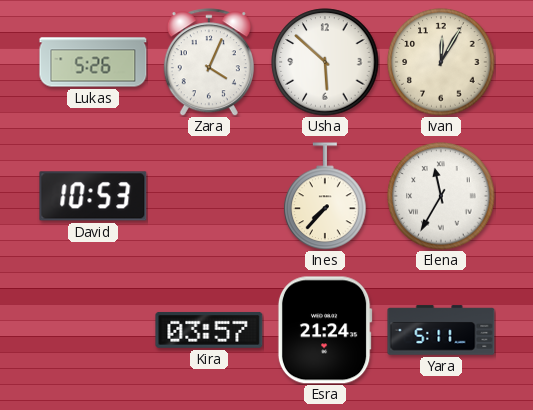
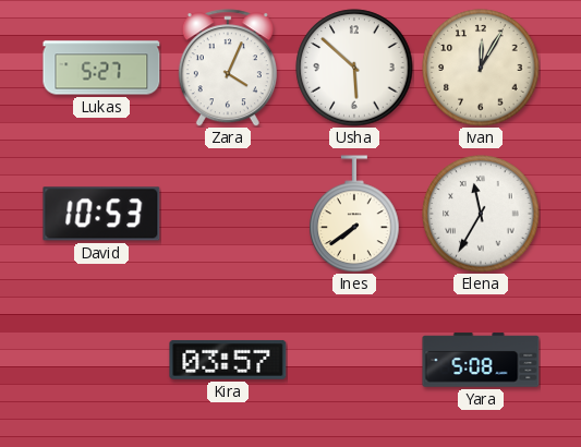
Lukas: 5:26 -> 5:27 (101, 68)
Ines: 7:37 -> 7:39 (354, 214)
Esra: 21:24 -> none (325, 330)
Yara: 5:11 -> 5:08 (481, 360)
